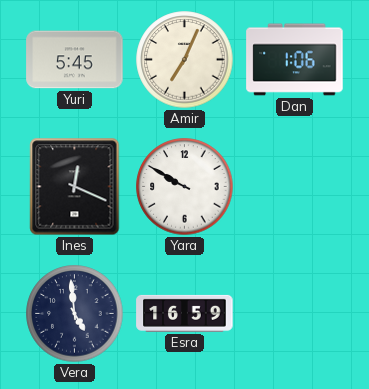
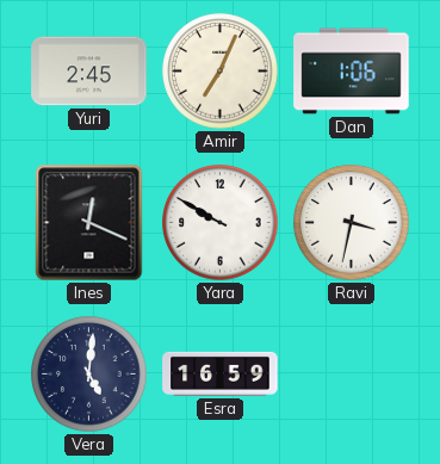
Yuri: 5:45 -> 2:45 (89, 72)
Ravi: none -> 3:32 (352, 223)
Vera: 4:59 -> 5:01 (89, 375)
